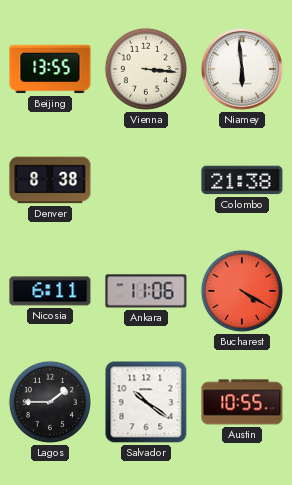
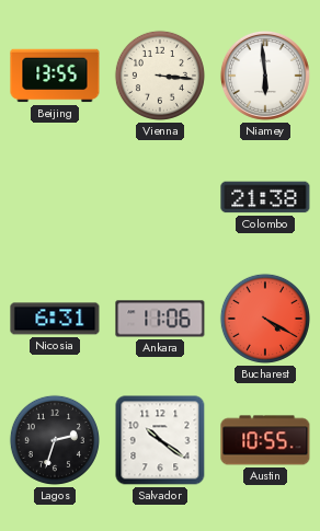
Denver: 8:38 -> none (50, 180)
Nicosia: 6:11 -> 6:31 (55, 319)
Lagos: 1:45 -> 2:33 (55, 440)
